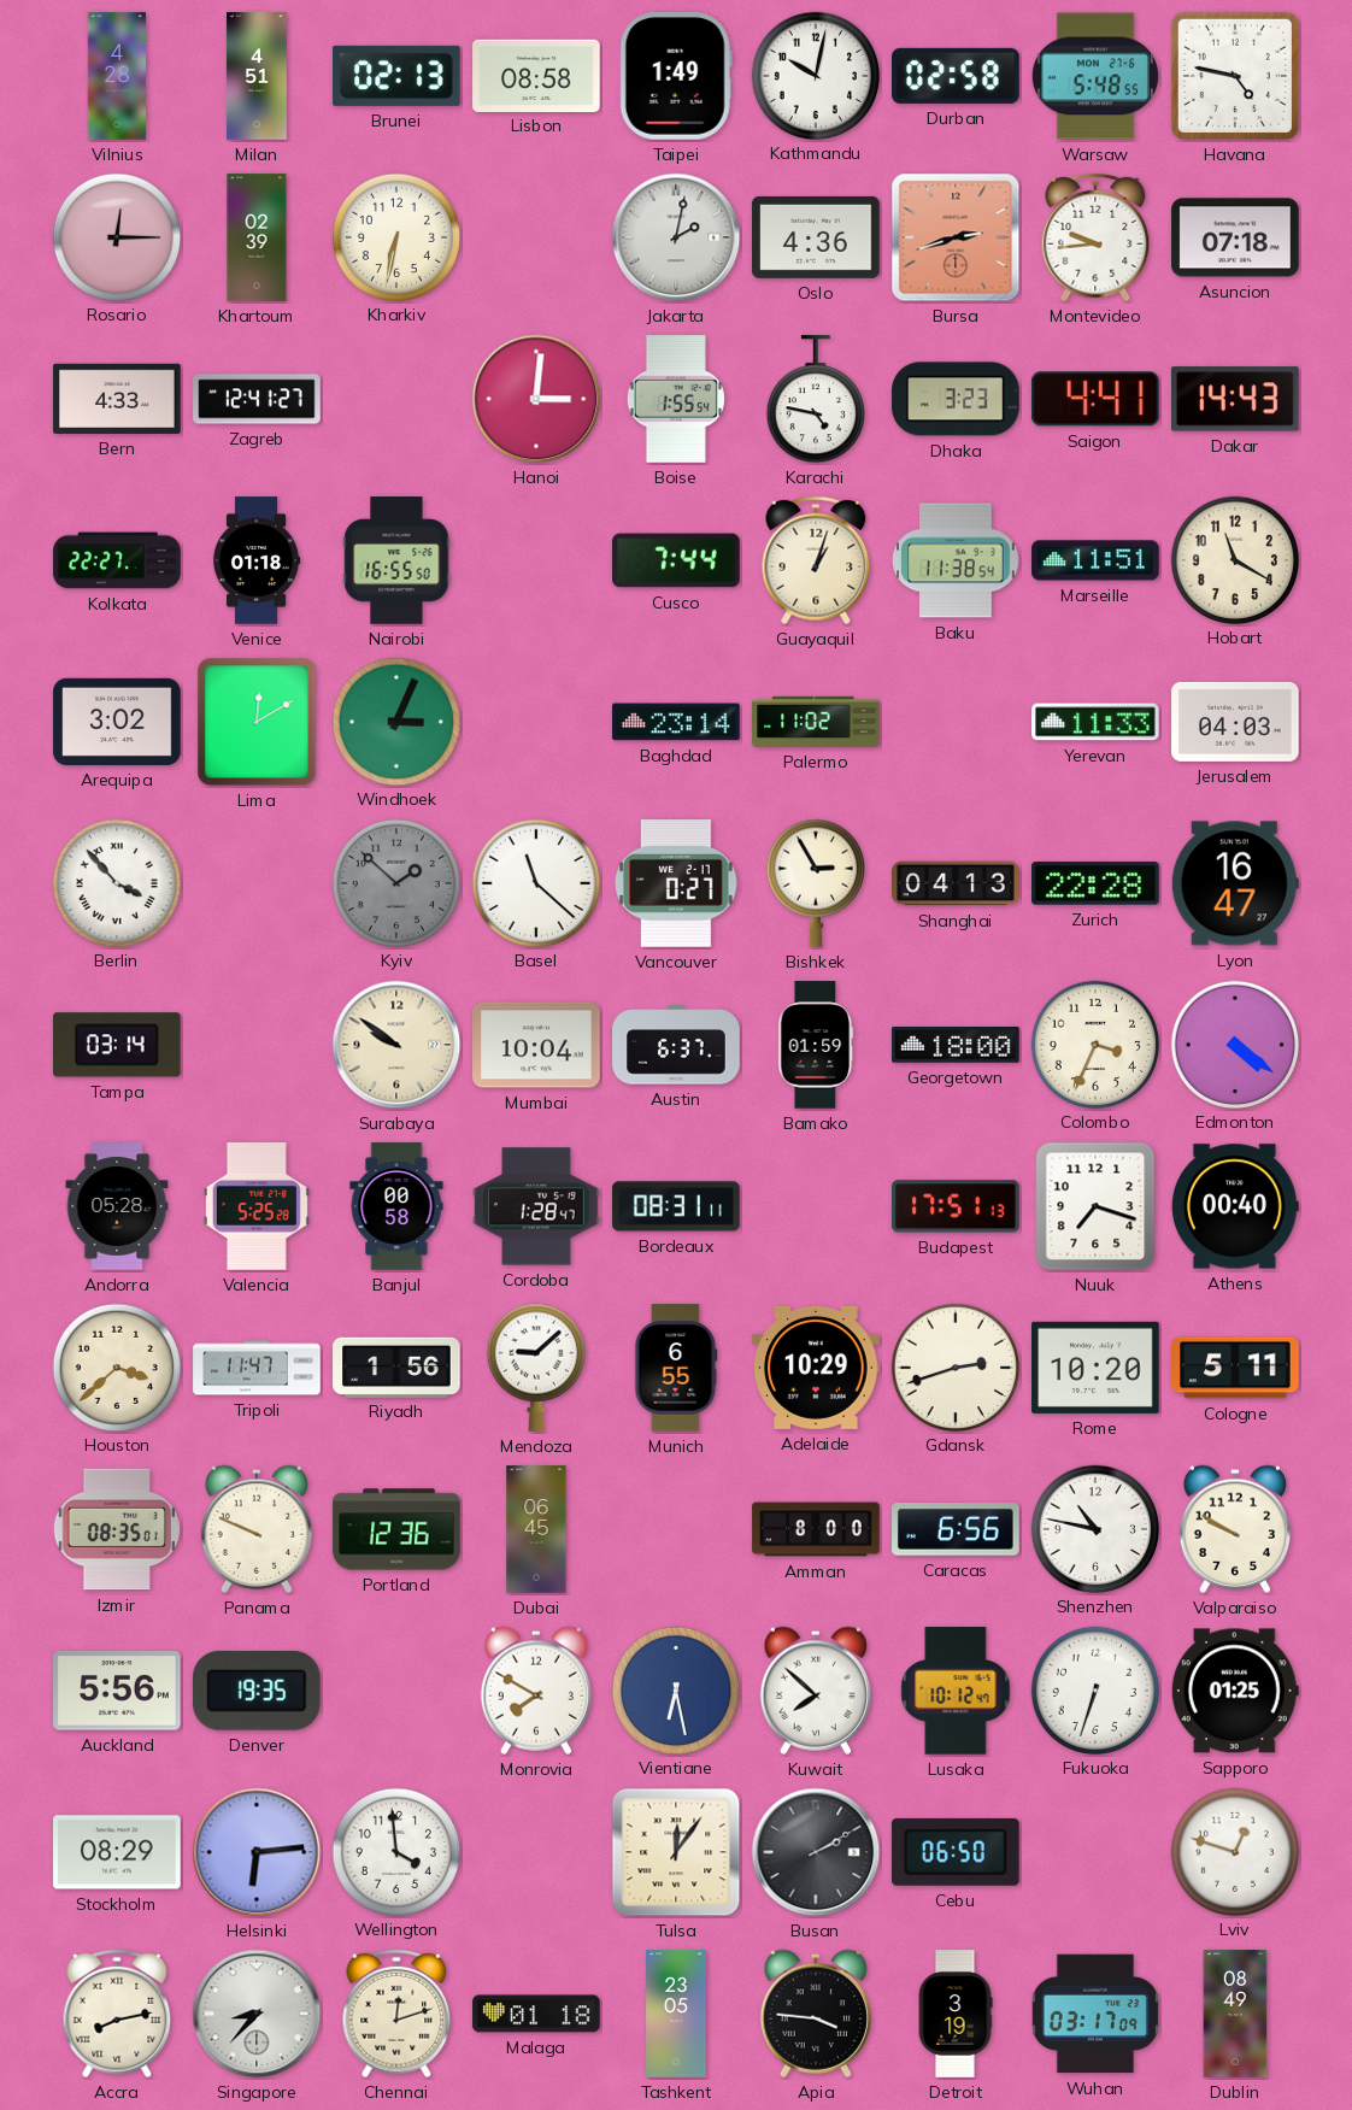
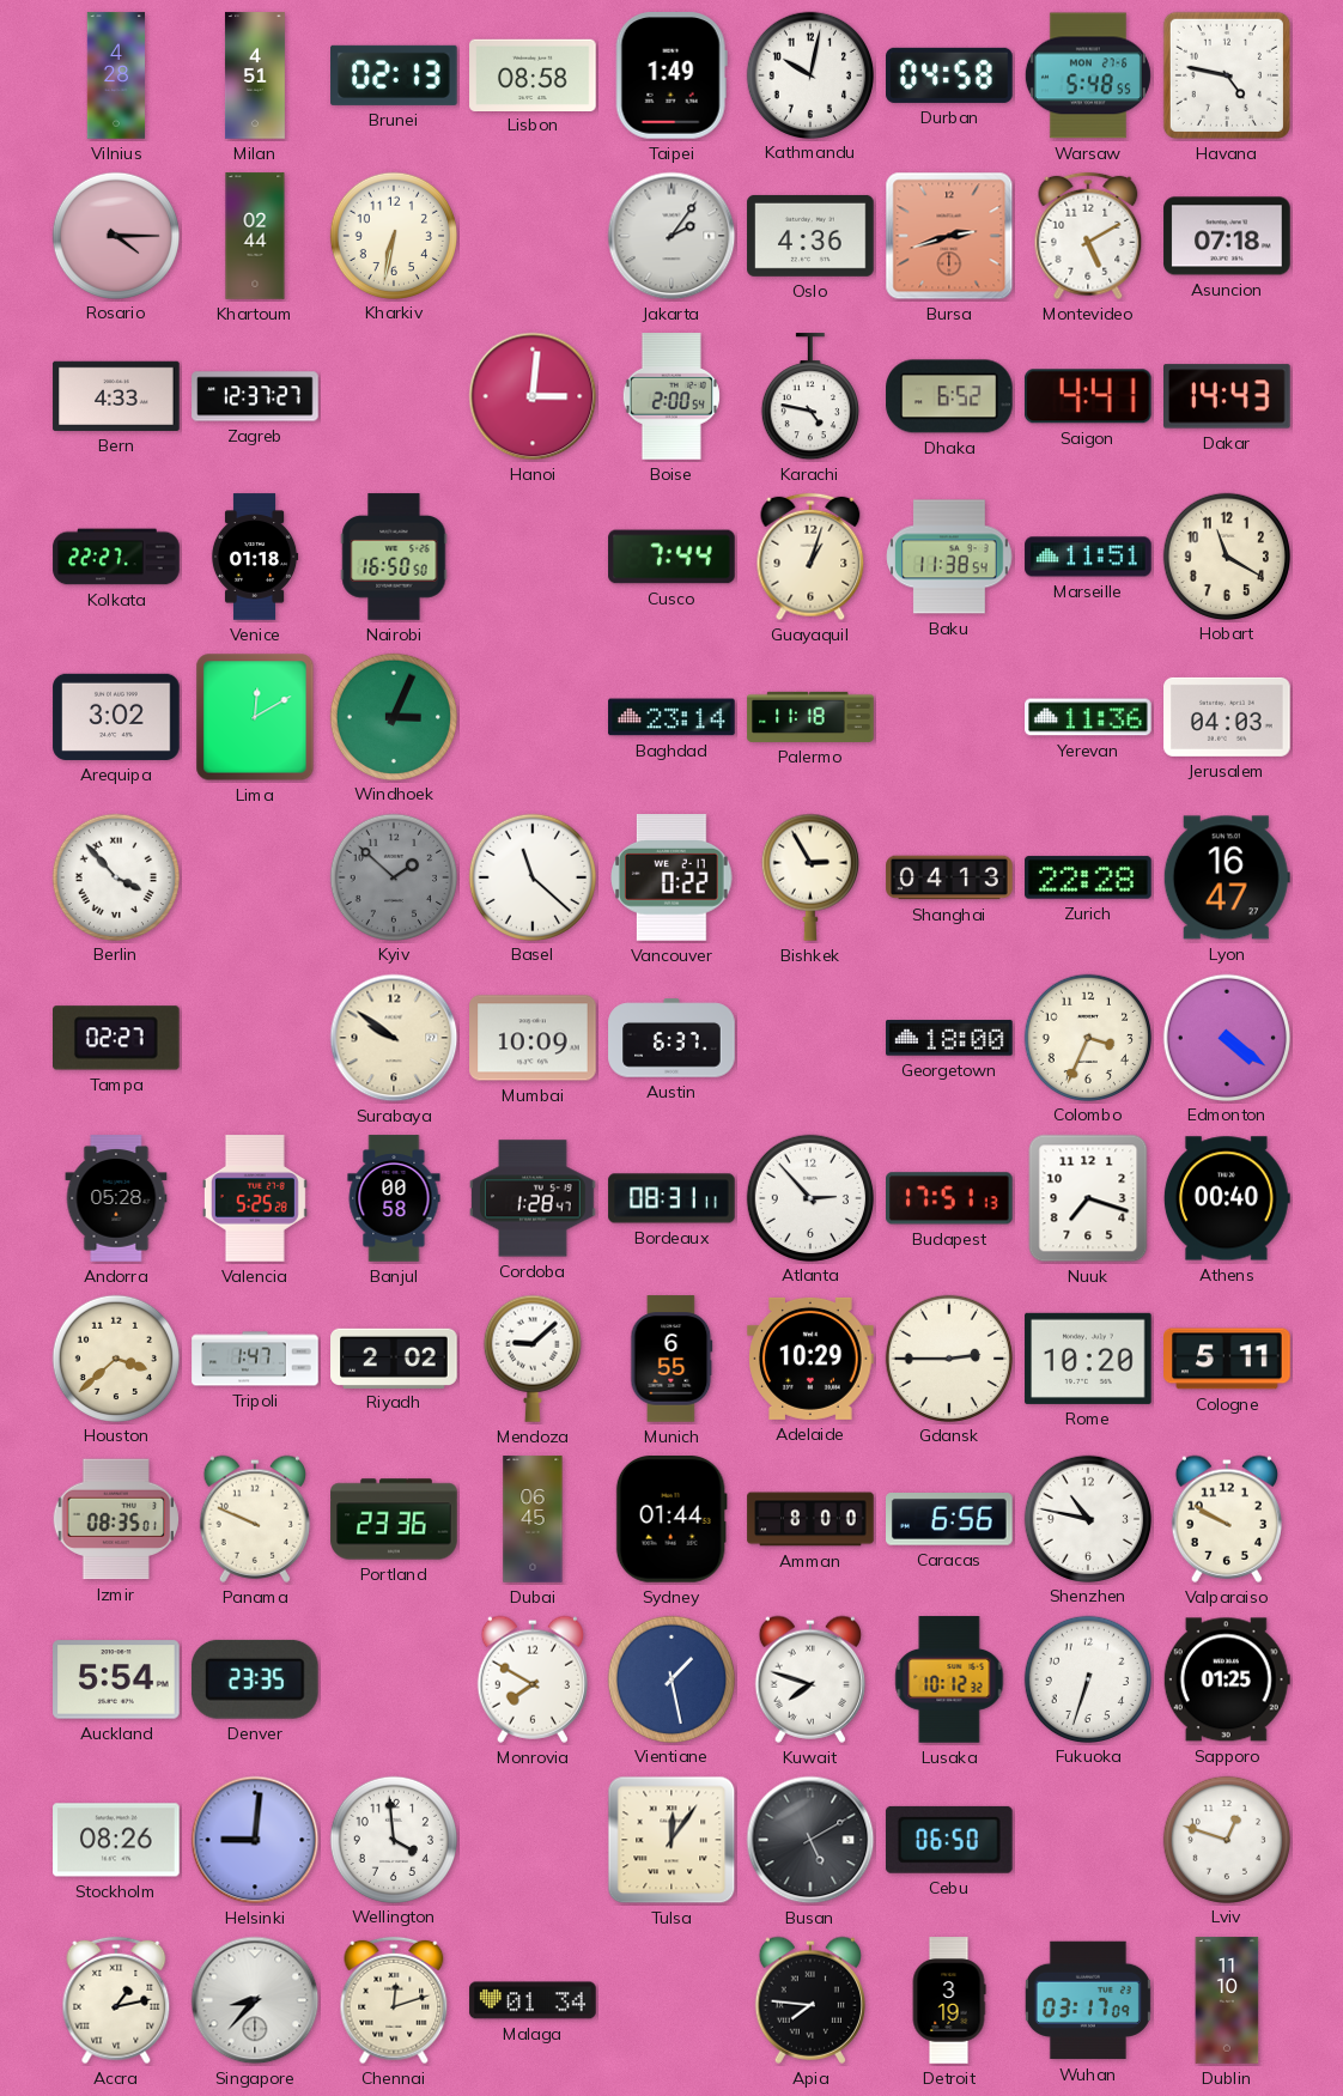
Durban: 02:58 -> 04:58 (949, 75)
Rosario: 12:15 -> 4:15 (115, 235)
Khartoum: 02:39 -> 02:44 (255, 236)
Jakarta: 2:02 -> 2:06 (671, 236)
Montevideo: 9:44 -> 5:10 (1088, 236)
Zagreb: 12:41 -> 12:37 (255, 396)
Boise: 1:55 -> 2:00 (671, 396)
Dhaka: 3:23 -> 6:52 (949, 396)
Nairobi: 16:55 -> 16:50 (394, 557)
Palermo: 11:02 -> 11:18 (810, 717)
Yerevan: 11:33 -> 11:36 (1088, 717)
Vancouver: 0:27 -> 0:22 (673, 879)
Tampa: 03:14 -> 02:27 (117, 1038)
Mumbai: 10:04 -> 10:09 (533, 1038)
Bamako: 01:59 -> none (816, 1045)
Atlanta: none -> 2:53 (809, 1197)
Tripoli: 11:47 -> 1:47 (255, 1359)
Riyadh: 1:56 -> 2:02 (394, 1357)
Gdansk: 2:42 -> 2:45 (948, 1357)
Portland: 12:36 -> 23:36 (394, 1519)
Sydney: none -> 01:44 (671, 1519)
Auckland: 5:56 -> 5:54 (116, 1679)
Denver: 19:35 -> 23:35 (255, 1679)
Vientiane: 6:28 -> 1:28 (670, 1678)
Kuwait: 7:52 -> 7:48 (809, 1679)
Lusaka: 10:12:47 -> 10:12:32 (949, 1679)
Stockholm: 08:29 -> 08:26 (116, 1840)
Helsinki: 6:14 -> 9:01 (255, 1840)
Busan: 2:10 -> 5:10 (810, 1840)
Accra: 8:13 -> 1:13 (116, 2000)
Malaga: 01:18 -> 01:34 (533, 2000)
Tashkent: 23:05 -> none (676, 2014)
Apia: 3:46 -> 7:46 (809, 2000)
Dublin: 08:49 -> 11:10 (1227, 2000)
